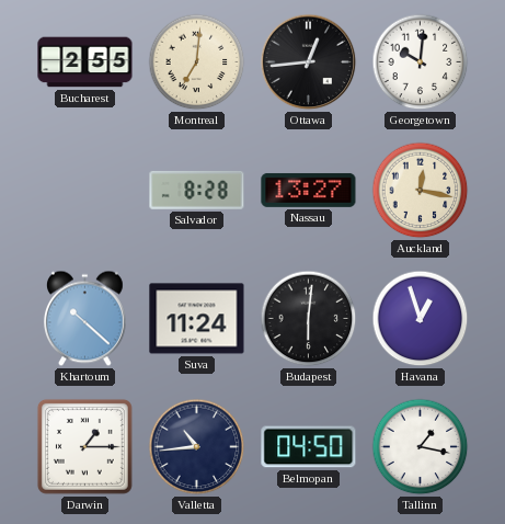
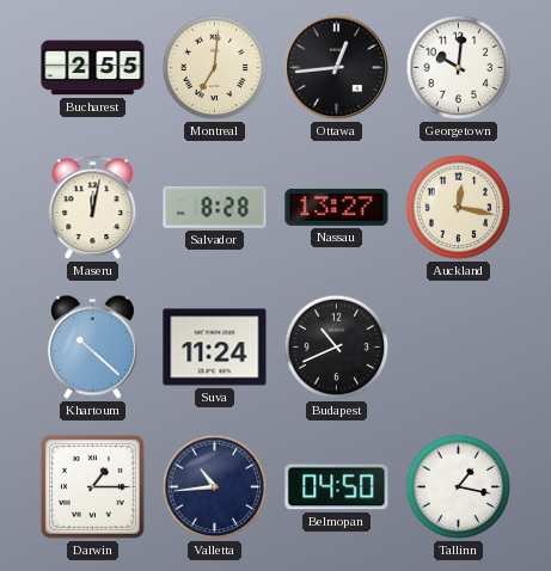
Maseru: none -> 12:02 (93, 208)
Budapest: 6:01 -> 10:41 (337, 348)
Havana: 12:57 -> none (421, 319)
